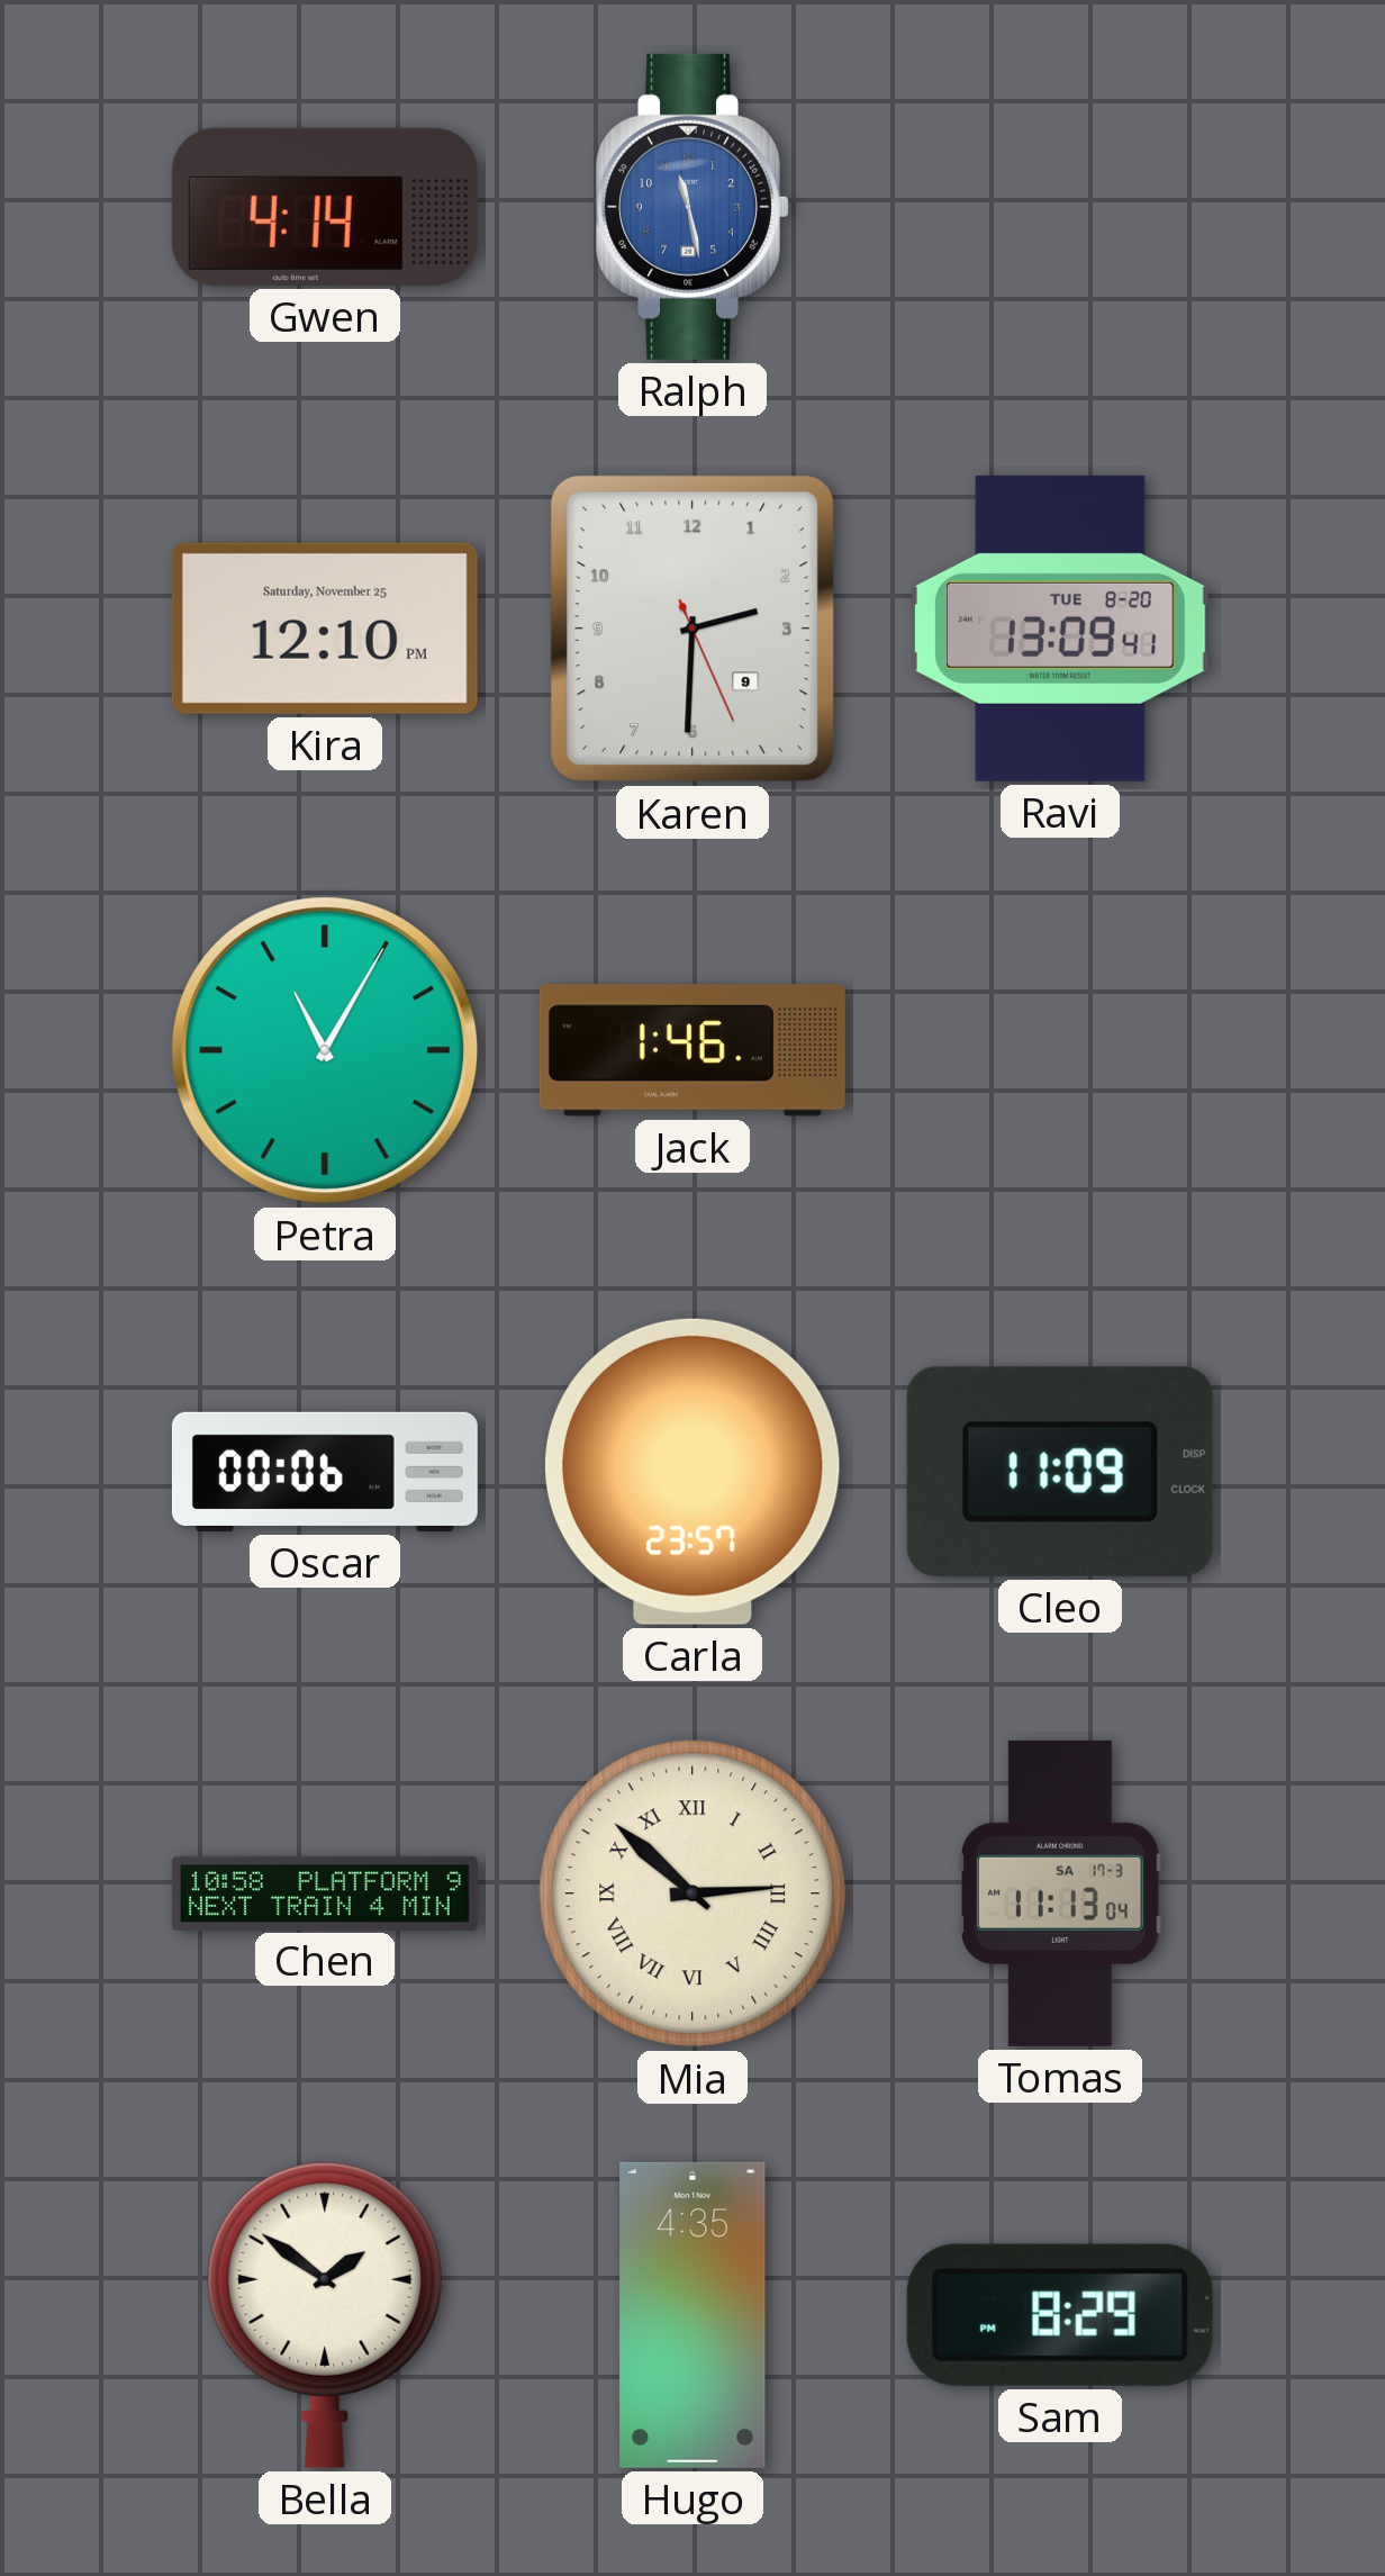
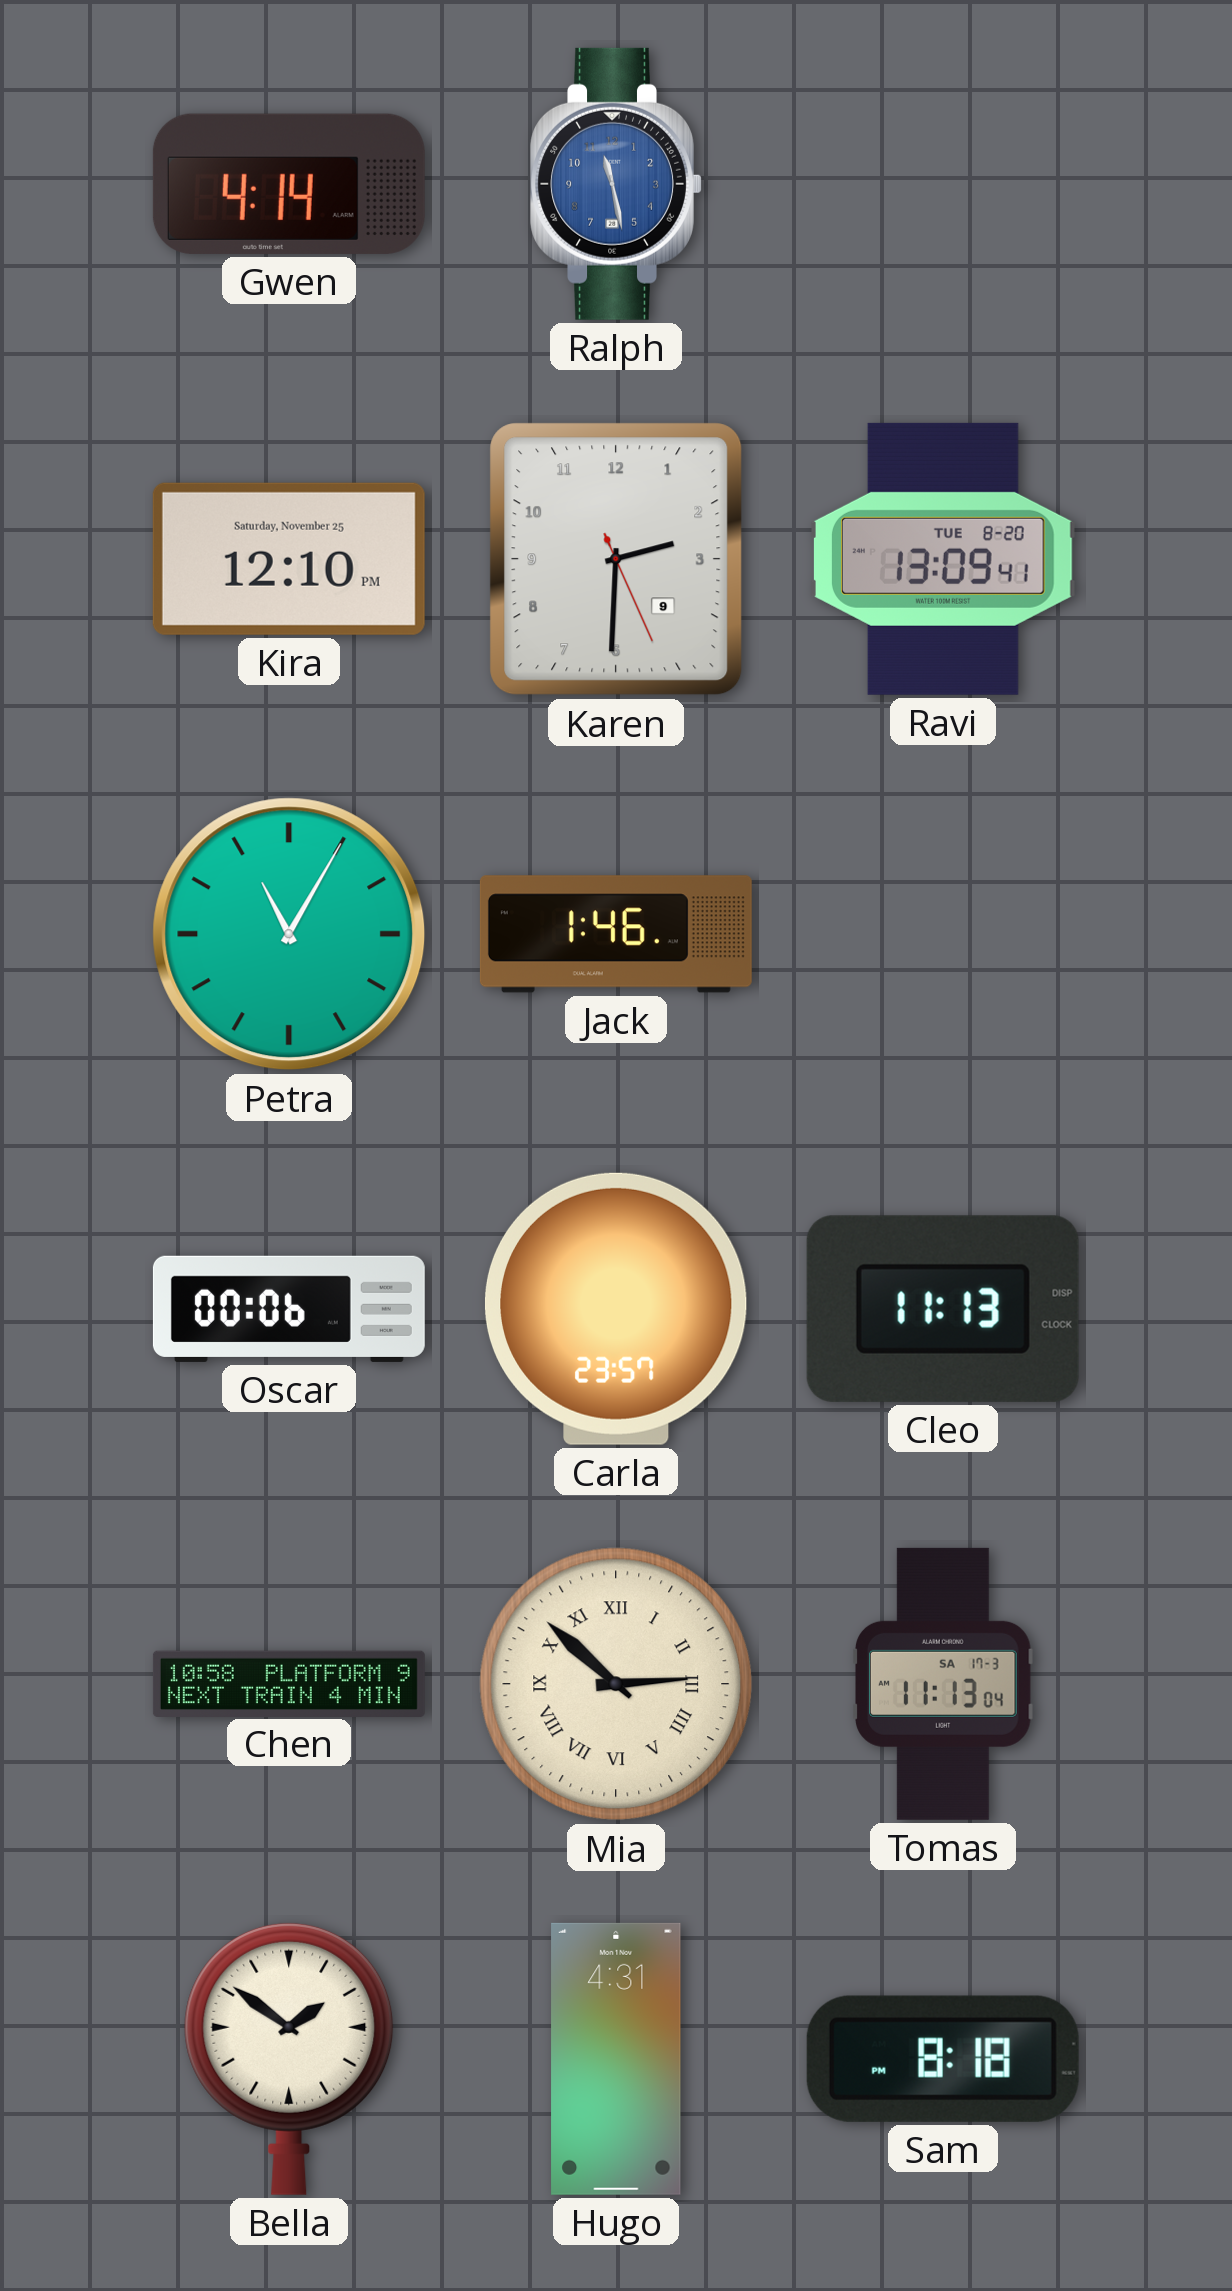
Cleo: 11:09 -> 11:13 (943, 1309)
Hugo: 4:35 -> 4:31 (616, 2059)
Sam: 8:29 -> 8:18 (943, 2059)
